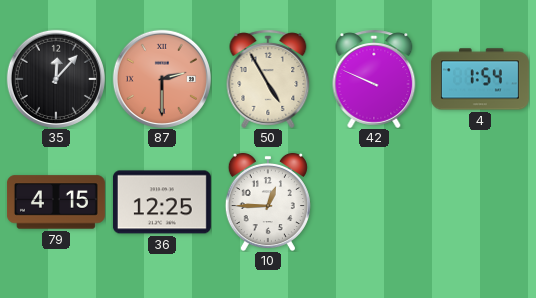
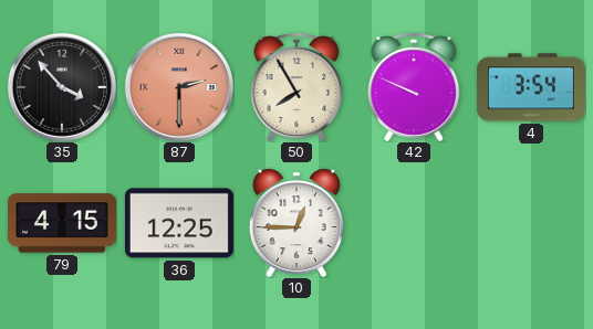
35: 12:07 -> 3:53 (61, 86)
50: 4:55 -> 7:55 (296, 87)
4: 1:54 -> 3:54 (531, 87)
